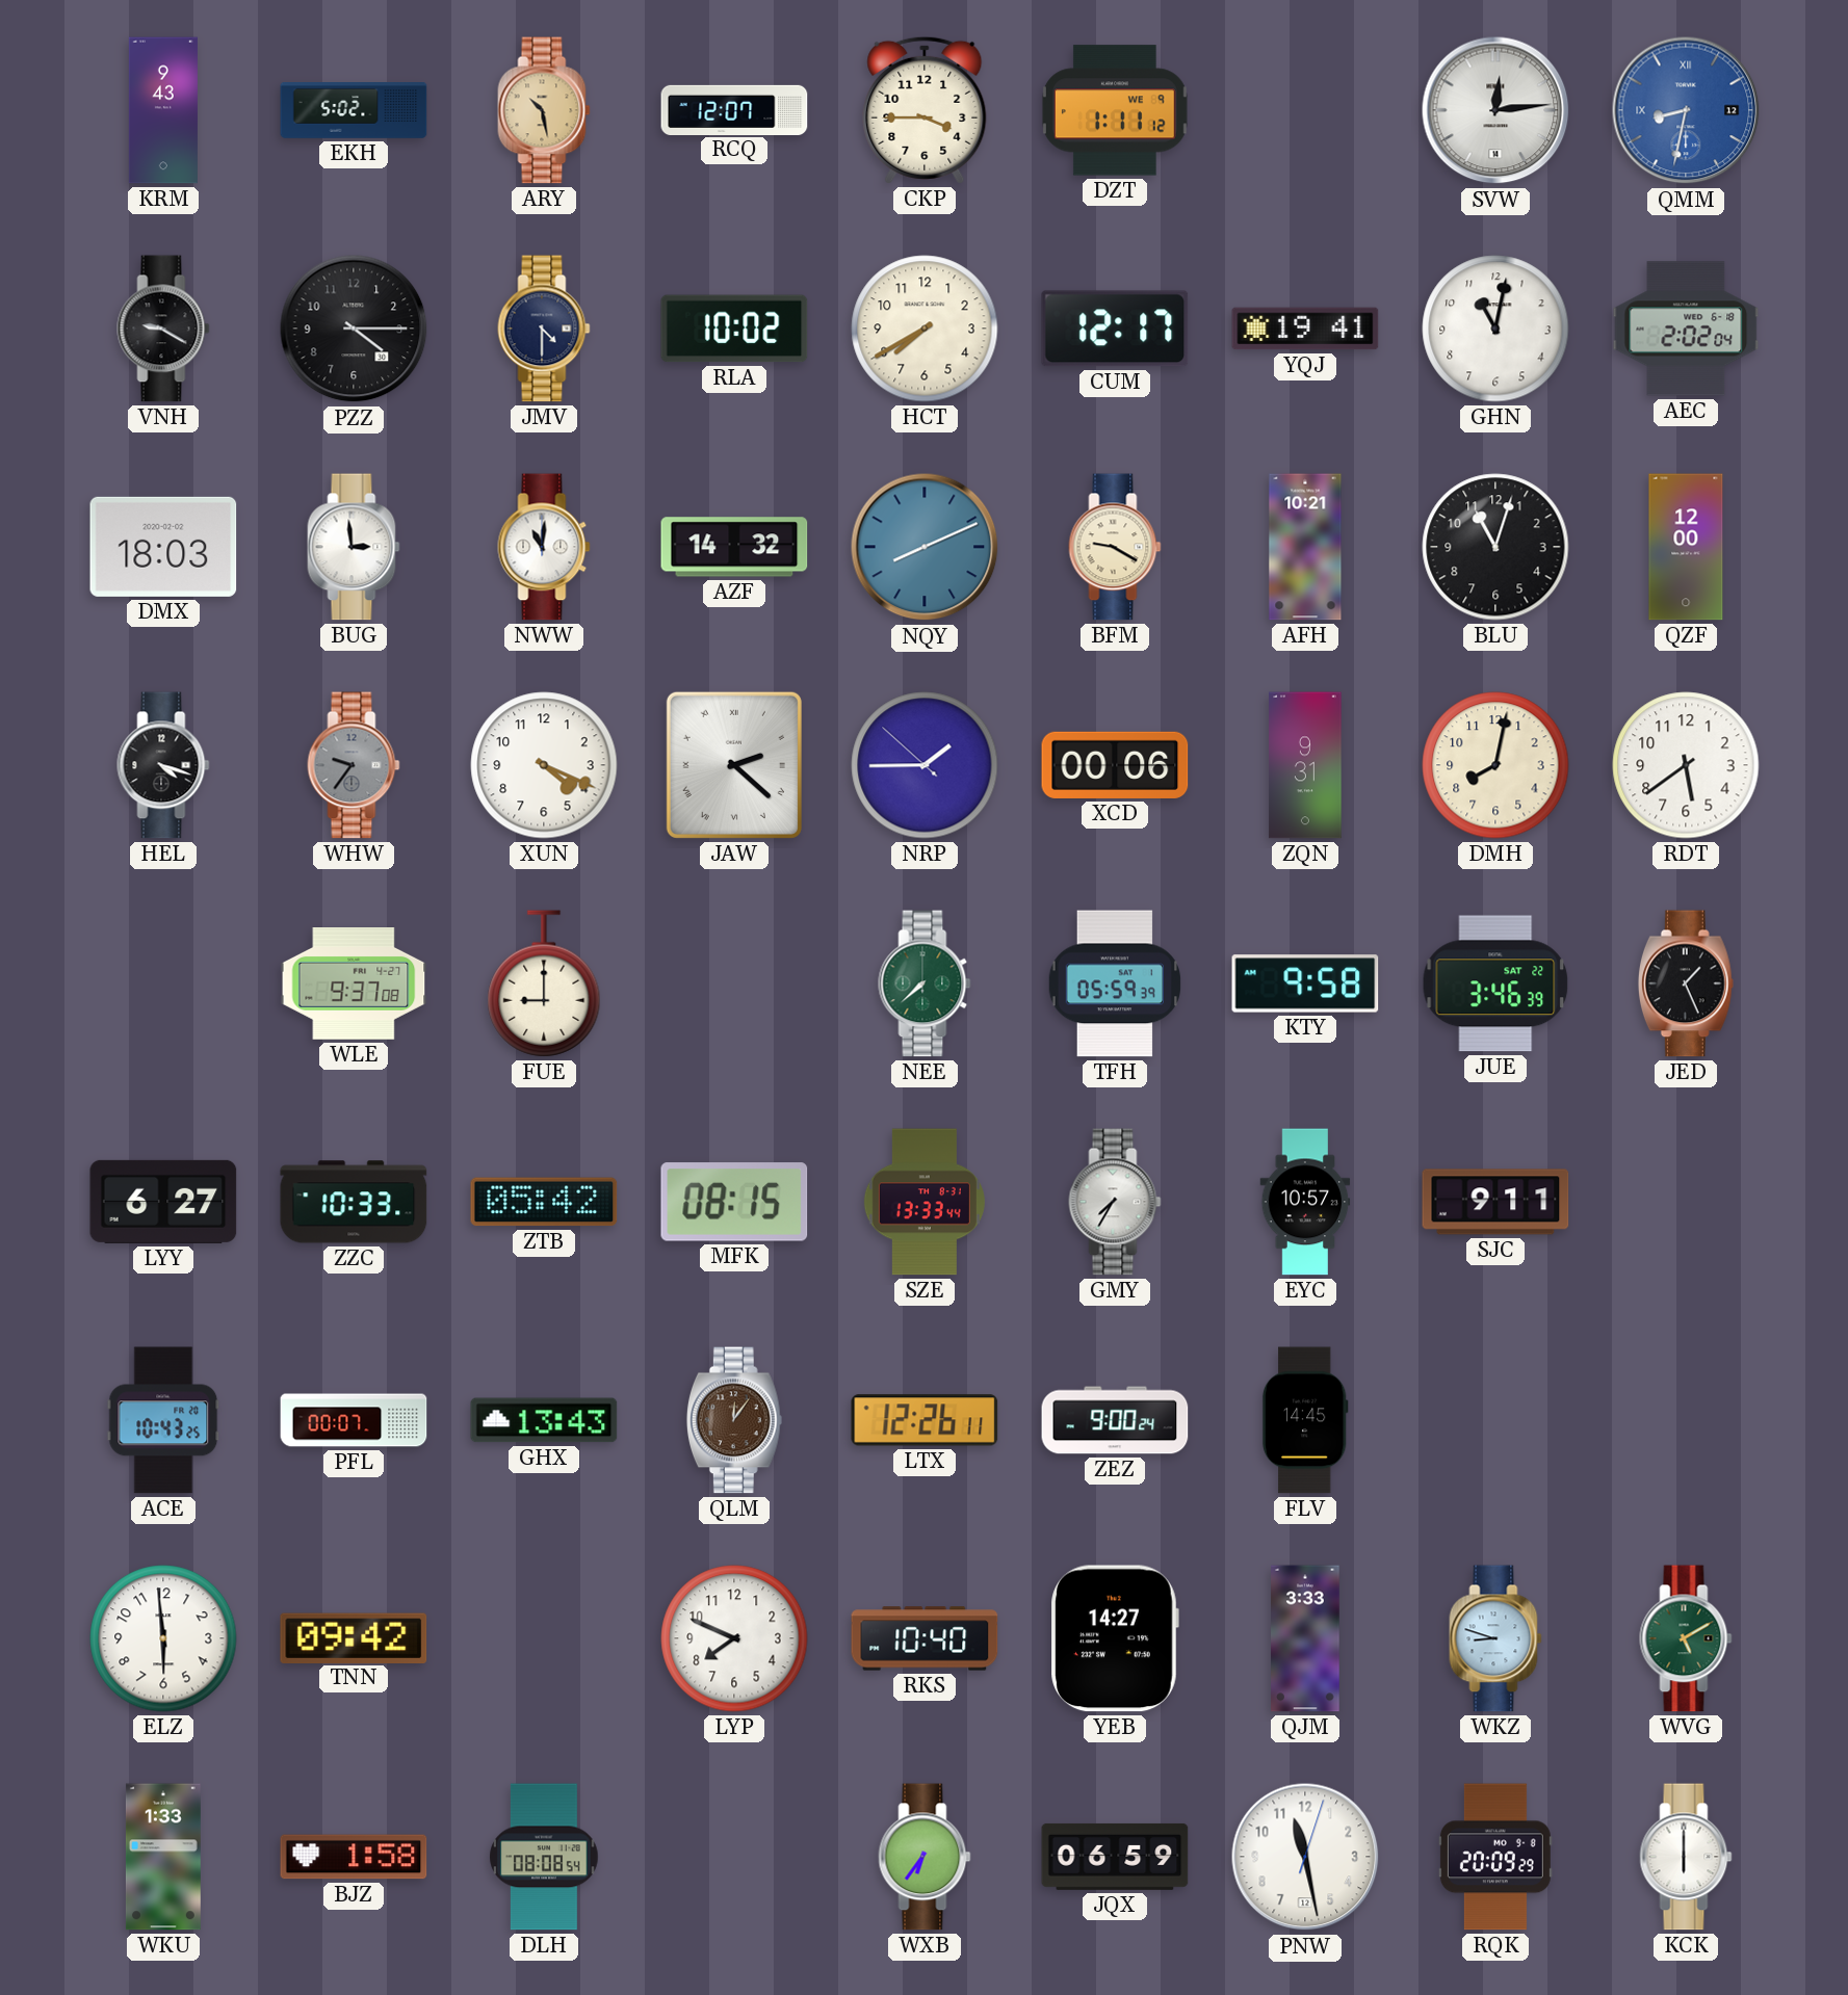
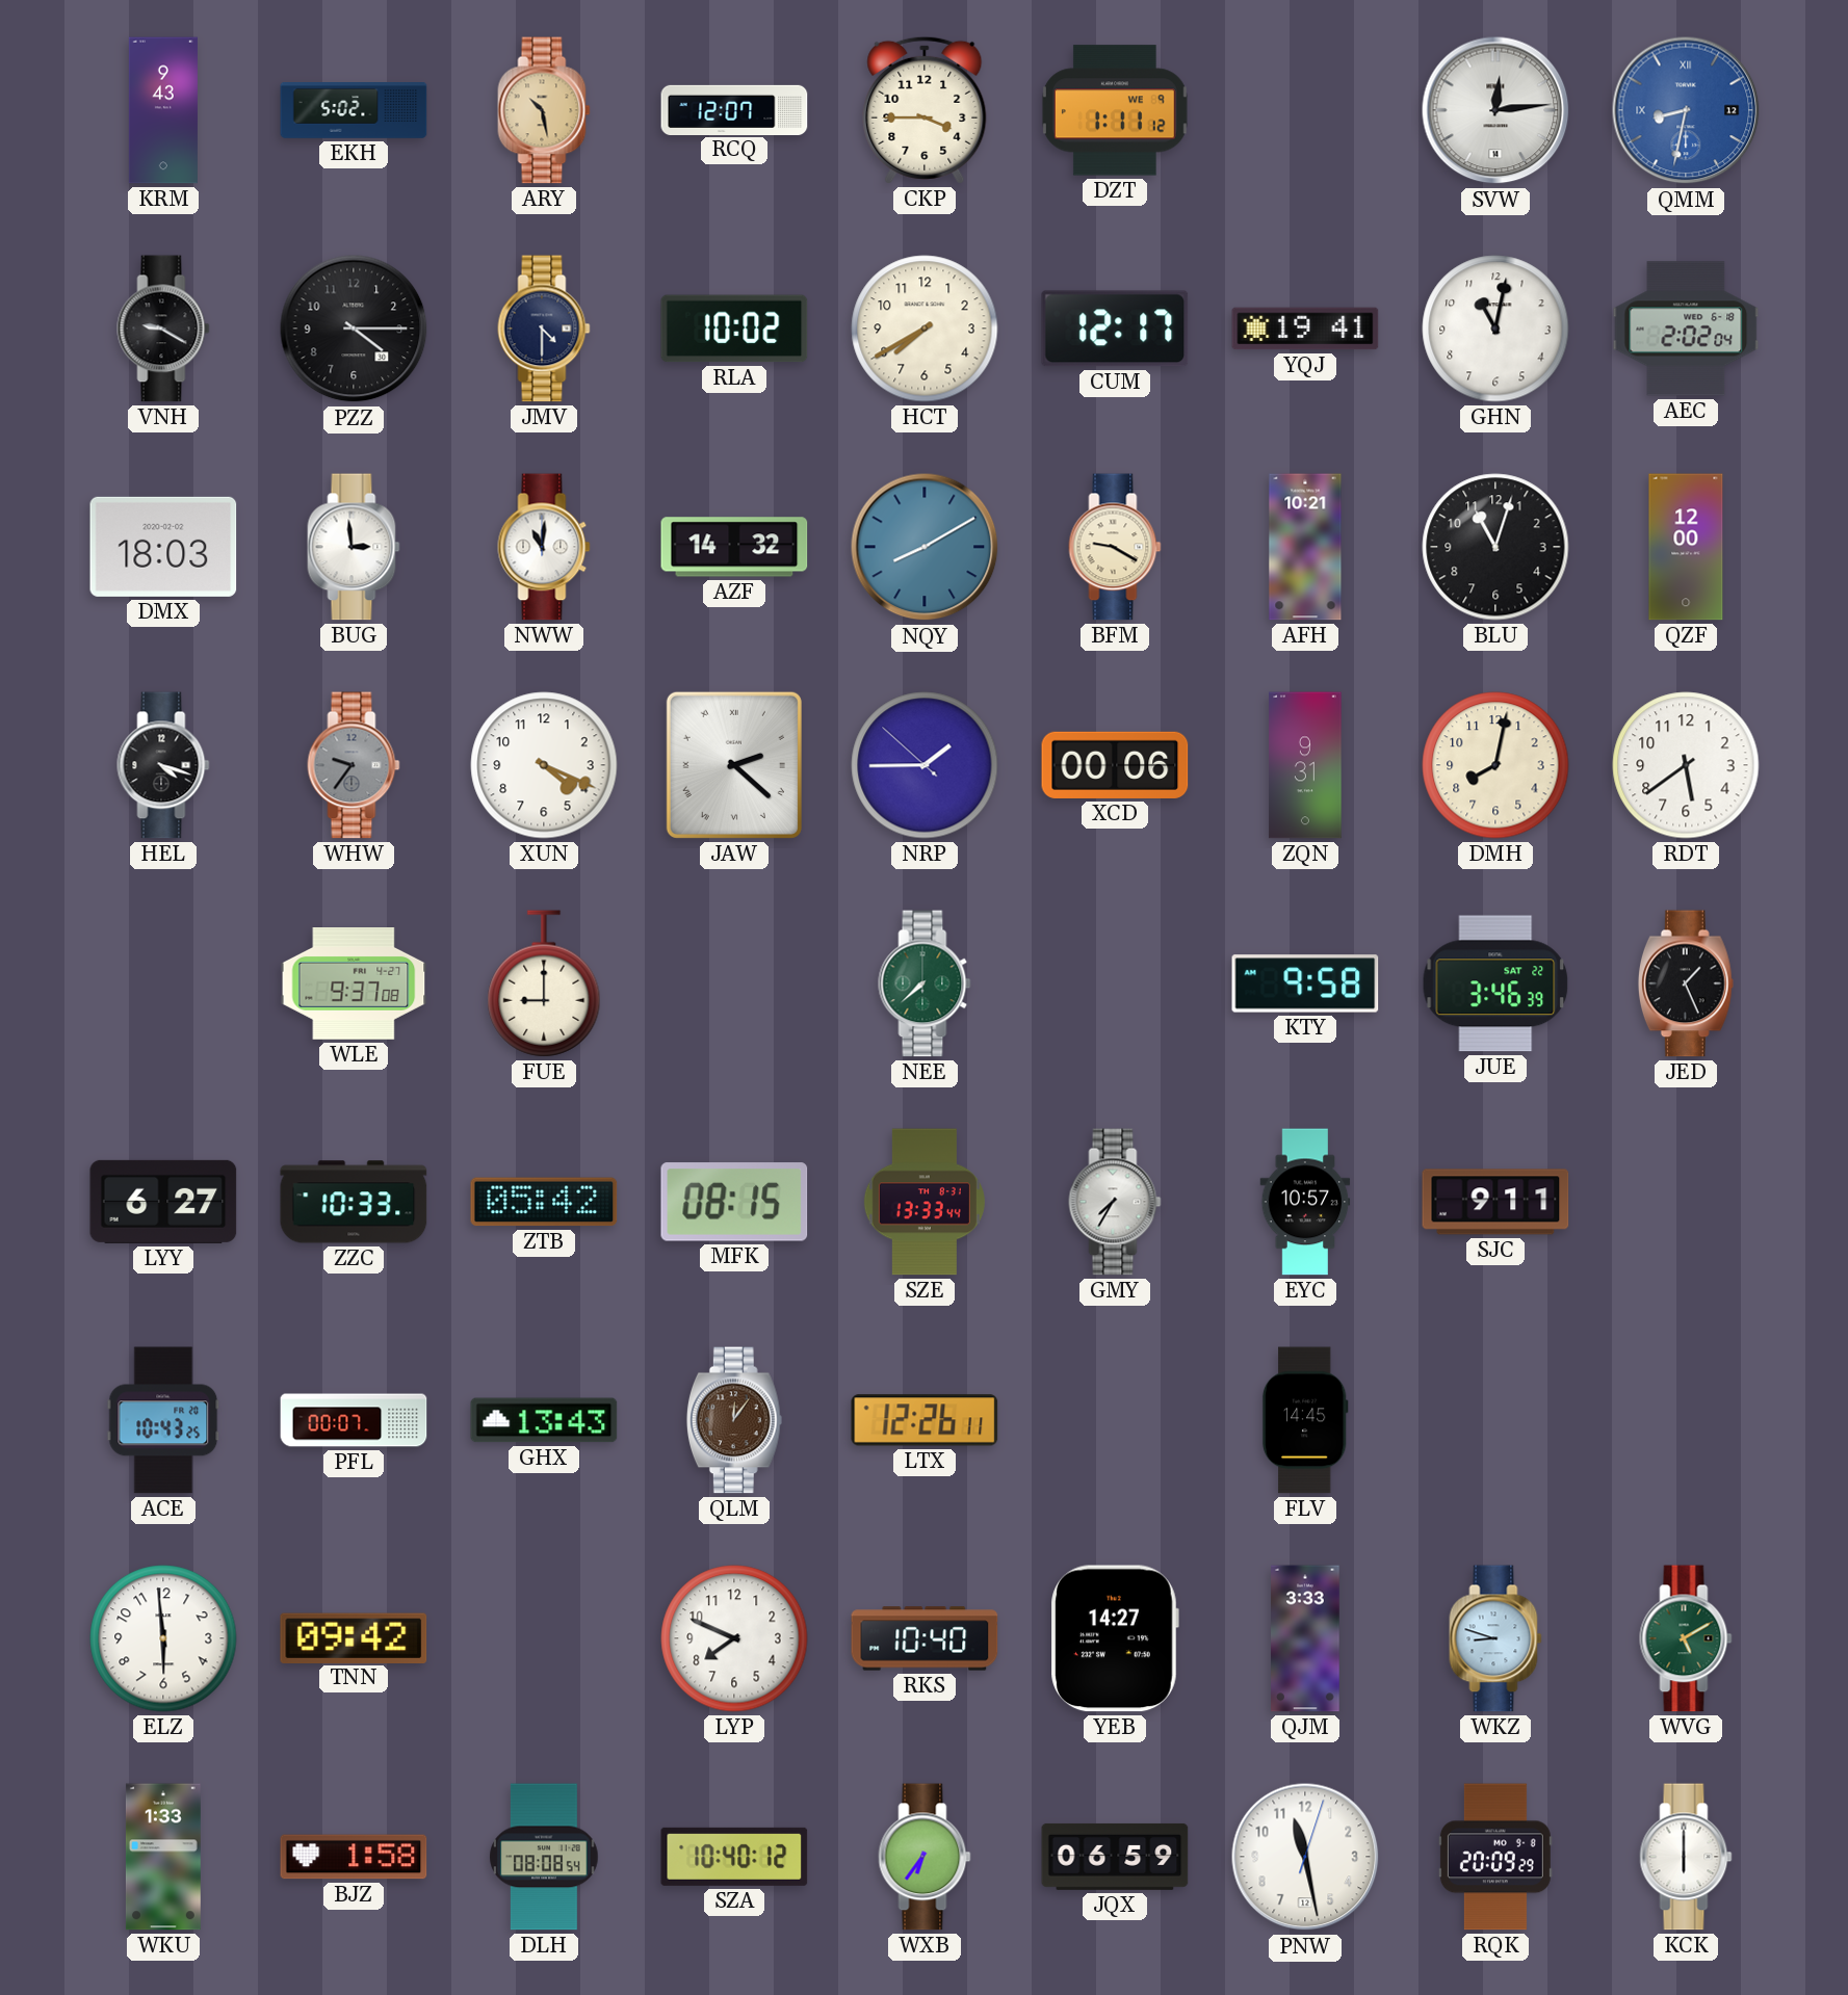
NQY: 8:11 -> 8:10 (925, 547)
TFH: 05:59 -> none (1114, 983)
ZEZ: 9:00 -> none (1115, 1420)
SZA: none -> 10:40 (734, 1857)
